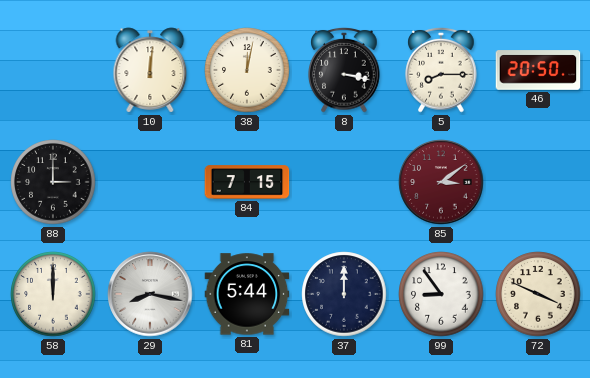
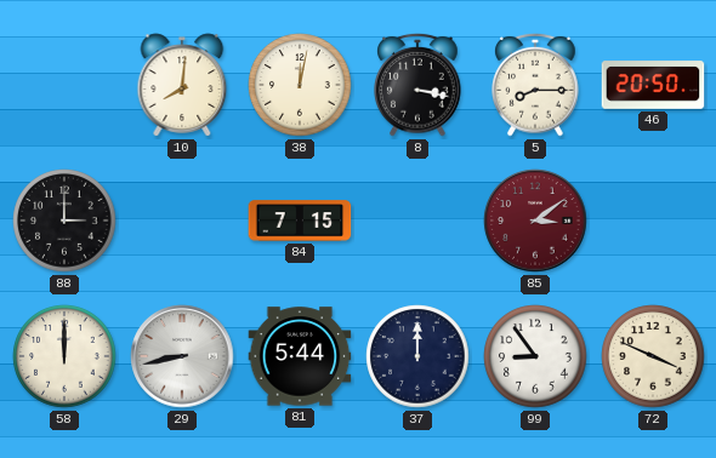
10: 12:01 -> 8:01 (182, 85)
29: 8:17 -> 8:43 (182, 356)
